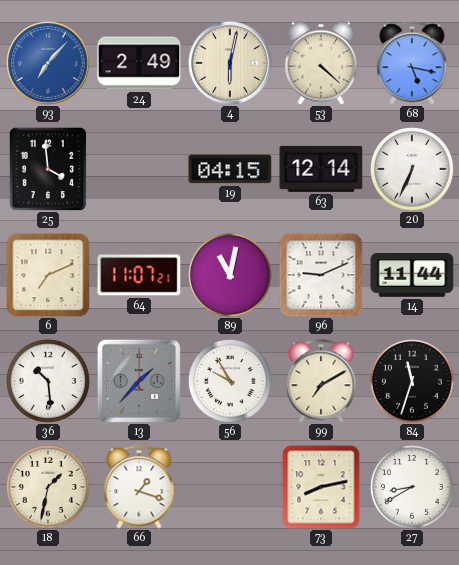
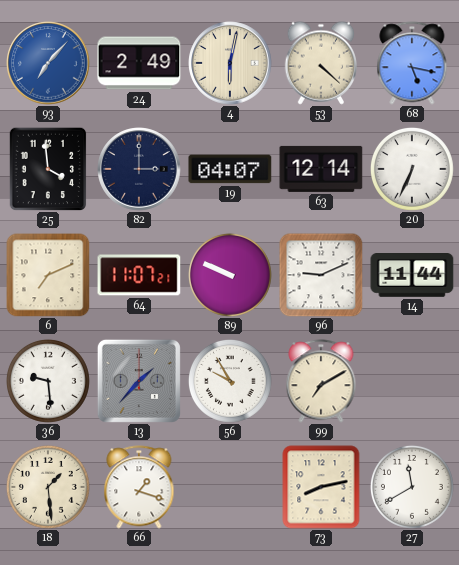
82: none -> 3:00 (139, 169)
19: 04:15 -> 04:07 (230, 169)
89: 11:02 -> 9:49 (230, 275)
36: 10:29 -> 9:29 (48, 381)
84: 11:33 -> none (412, 381)
18: 1:32 -> 1:29 (48, 487)
27: 8:40 -> 11:40 (412, 487)
